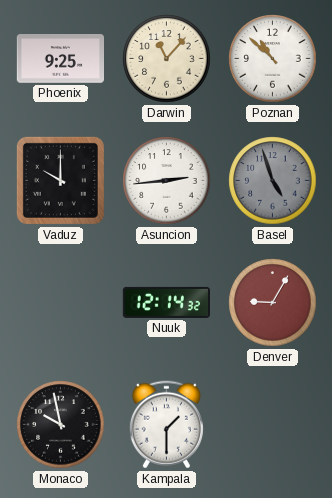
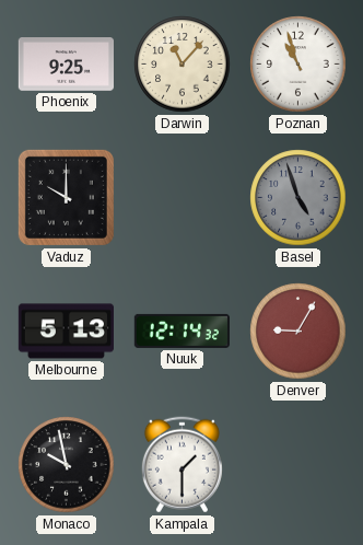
Poznan: 10:52 -> 10:57 (298, 65)
Asuncion: 2:44 -> none (167, 181)
Melbourne: none -> 5:13 (66, 332)
